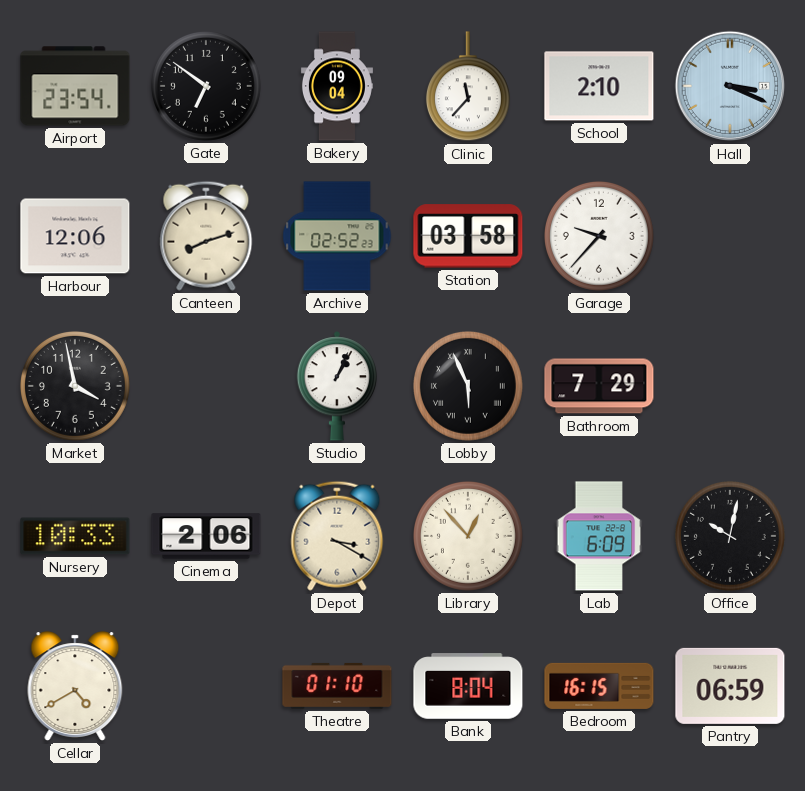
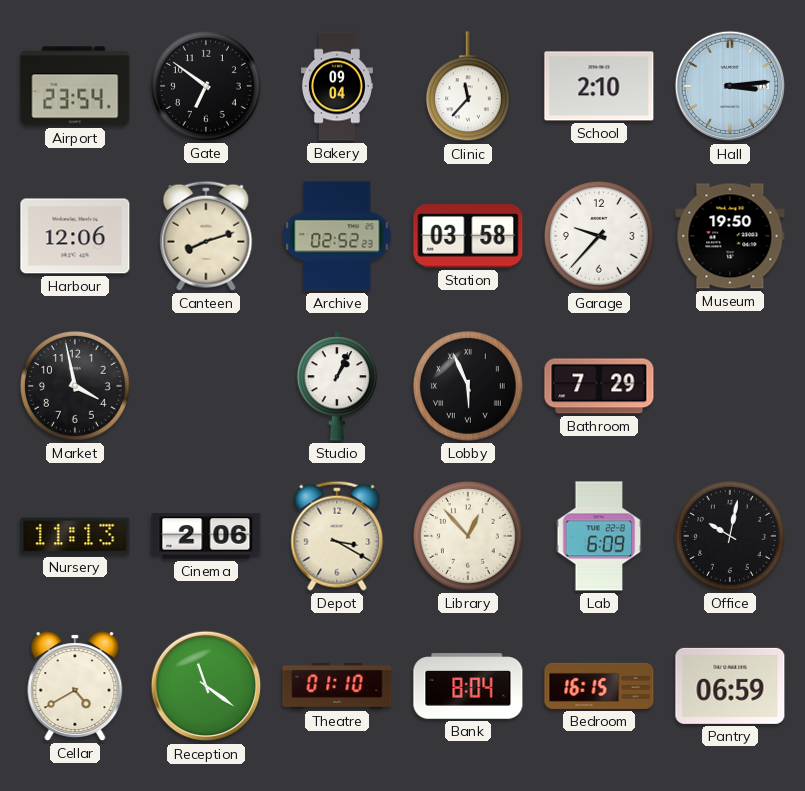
Hall: 3:19 -> 3:14 (730, 86)
Museum: none -> 19:50 (730, 236)
Nursery: 10:33 -> 11:13 (75, 536)
Reception: none -> 11:21 (206, 686)
